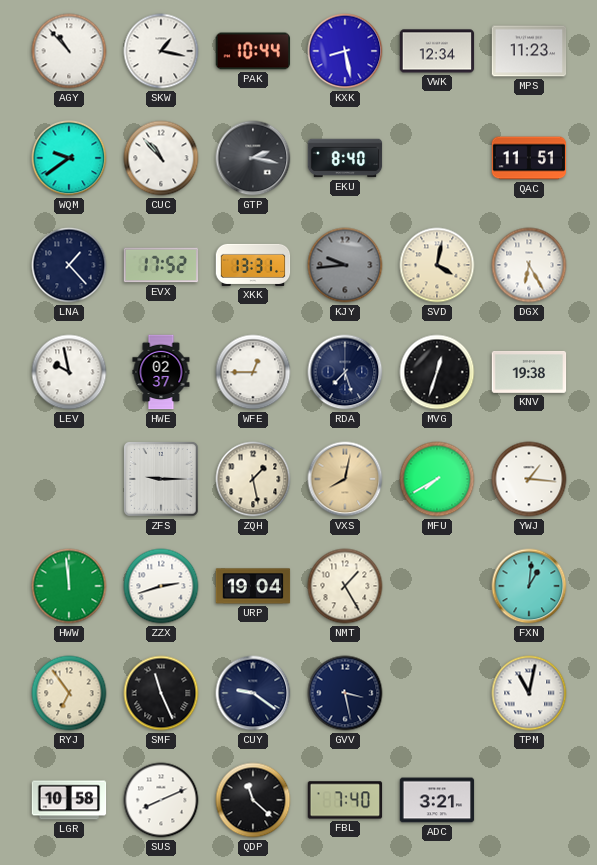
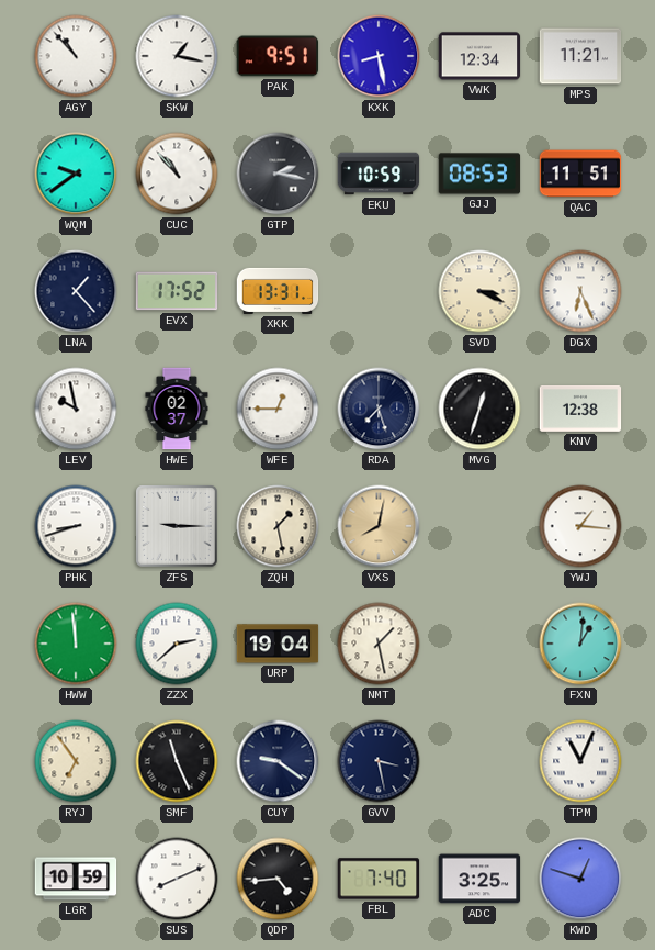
PAK: 10:44 -> 9:51 (278, 56)
MPS: 11:23 -> 11:21 (580, 56)
EKU: 8:40 -> 10:59 (379, 174)
GJJ: none -> 08:53 (479, 174)
KJY: 9:44 -> none (345, 265)
SVD: 4:02 -> 3:19 (479, 291)
DGX: 6:25 -> 6:26 (580, 291)
KNV: 19:38 -> 12:38 (580, 409)
PHK: none -> 8:42 (76, 526)
MFU: 7:40 -> none (437, 479)
ZZX: 2:42 -> 2:38 (177, 644)
NMT: 1:25 -> 1:28 (379, 644)
TPM: 11:02 -> 11:04 (580, 761)
LGR: 10:58 -> 10:59 (76, 879)
QDP: 11:22 -> 4:44 (278, 879)
ADC: 3:21 -> 3:25 (479, 879)
KWD: none -> 12:48 (580, 879)
